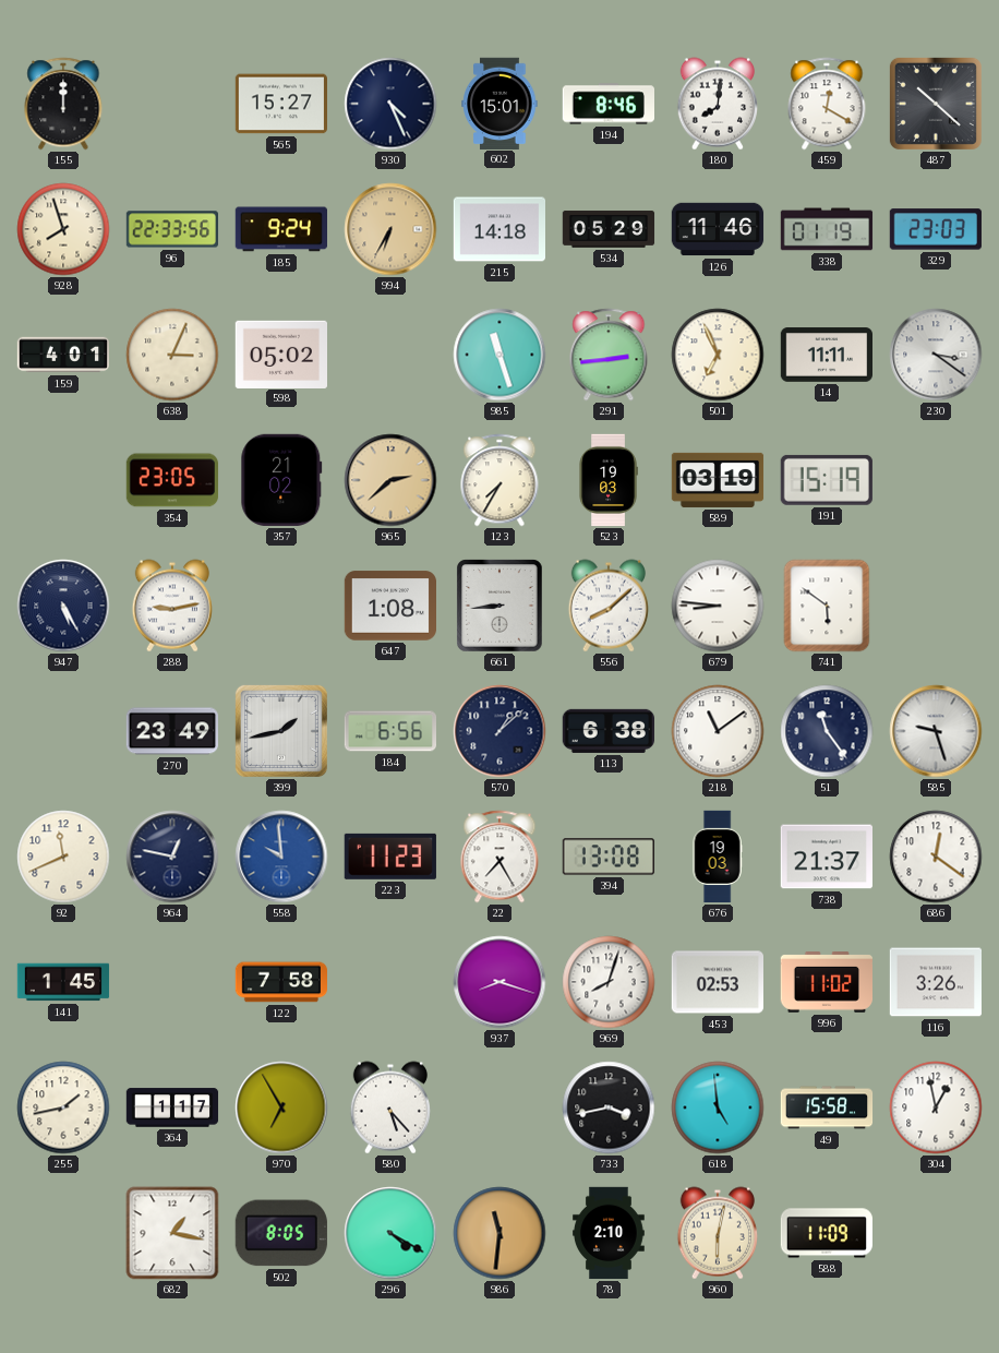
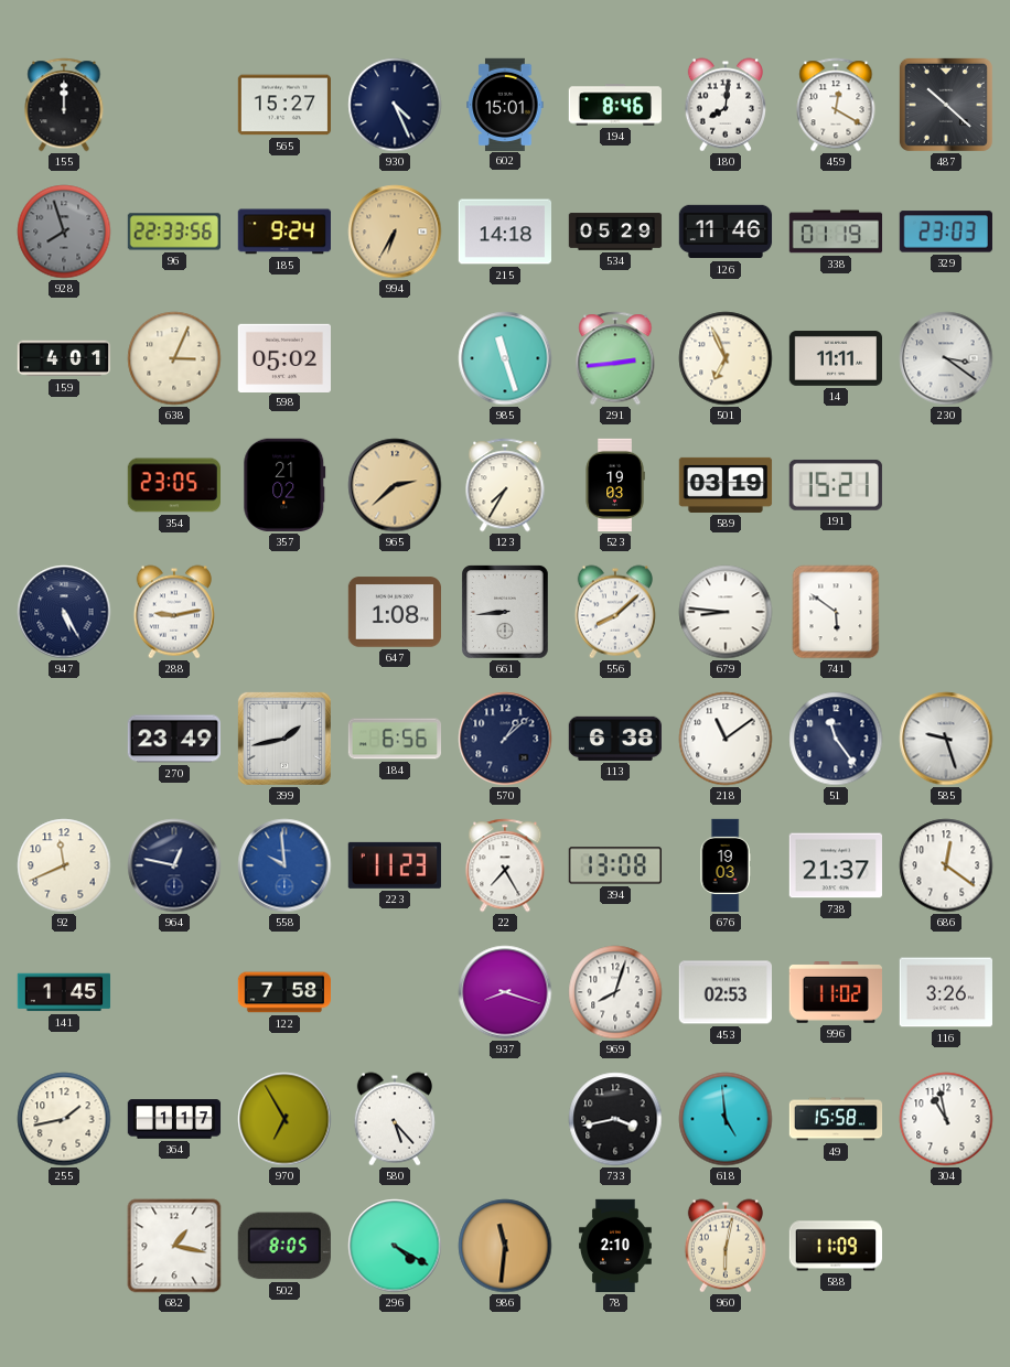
928 dial: cream -> grey (64, 232)
191: 15:19 -> 15:21 (836, 485)
304: 12:58 -> 10:58 (946, 1119)
